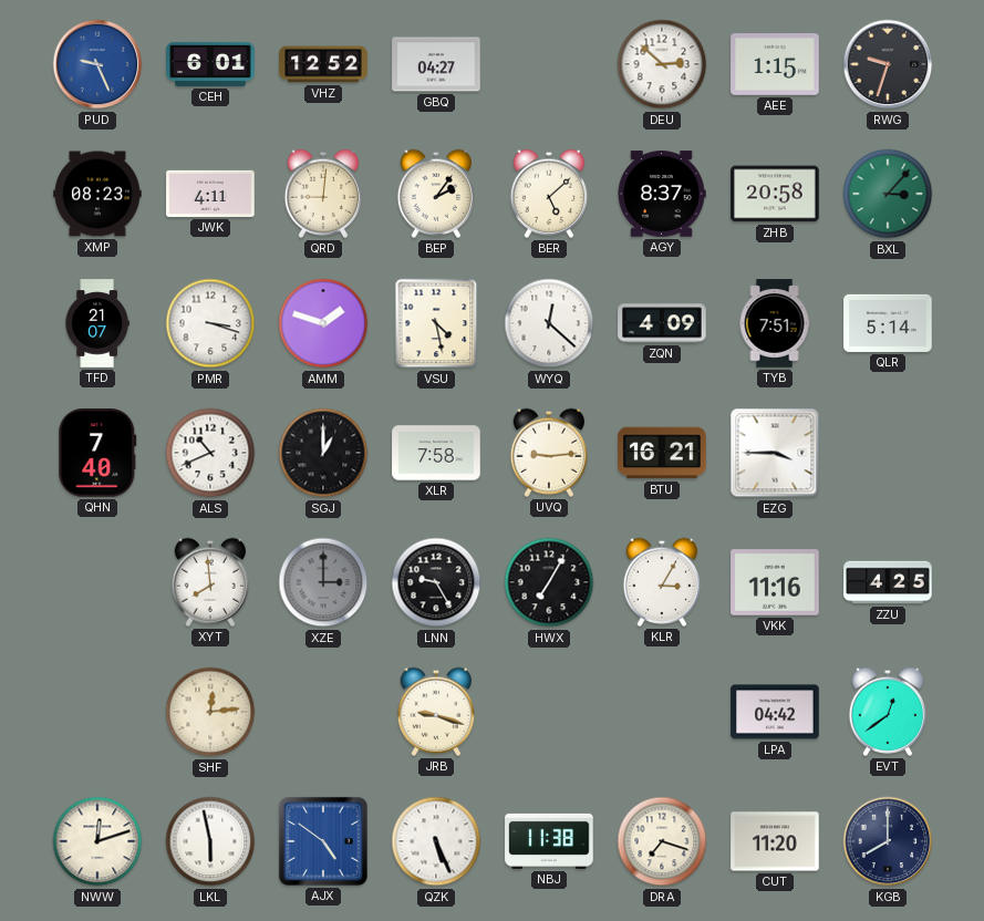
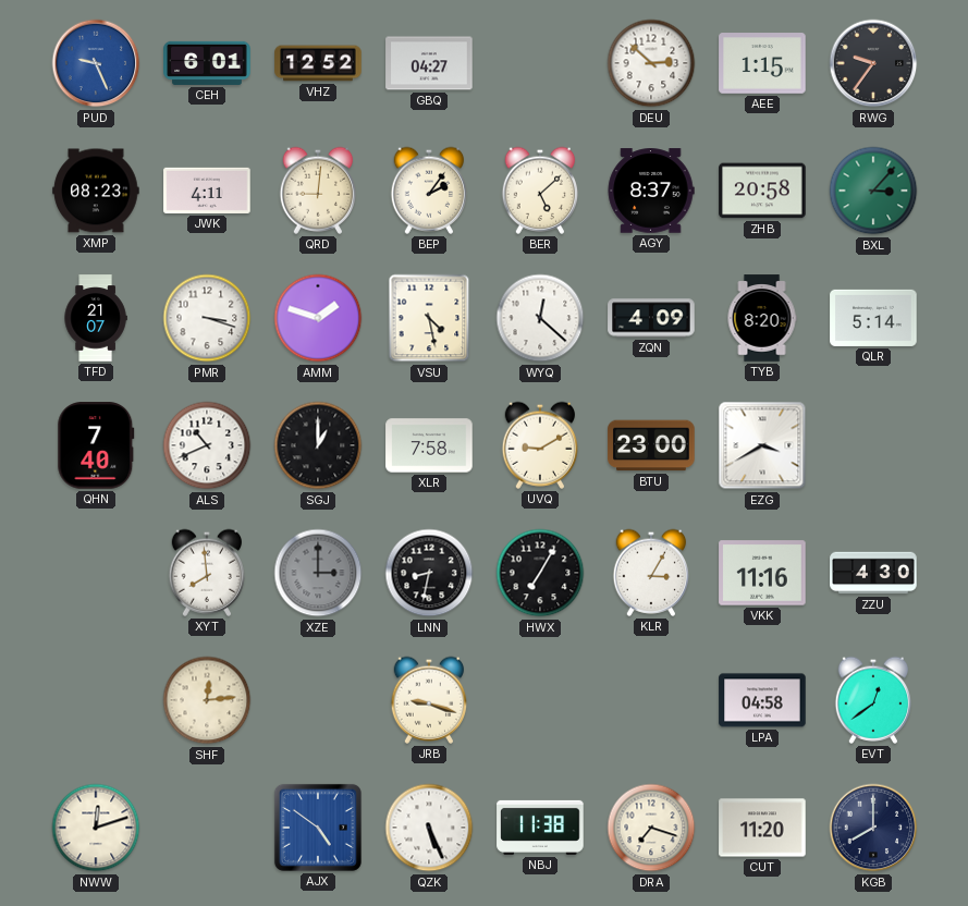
RWG: 9:33 -> 9:36 (873, 63)
TYB: 7:51 -> 8:20 (762, 318)
UVQ: 9:14 -> 9:10 (540, 445)
BTU: 16:21 -> 23:00 (651, 445)
EZG: 3:45 -> 3:40 (762, 445)
LNN: 9:25 -> 8:32 (429, 573)
ZZU: 4:25 -> 4:30 (873, 573)
LPA: 04:42 -> 04:58 (762, 700)
LKL: 5:58 -> none (210, 841)
